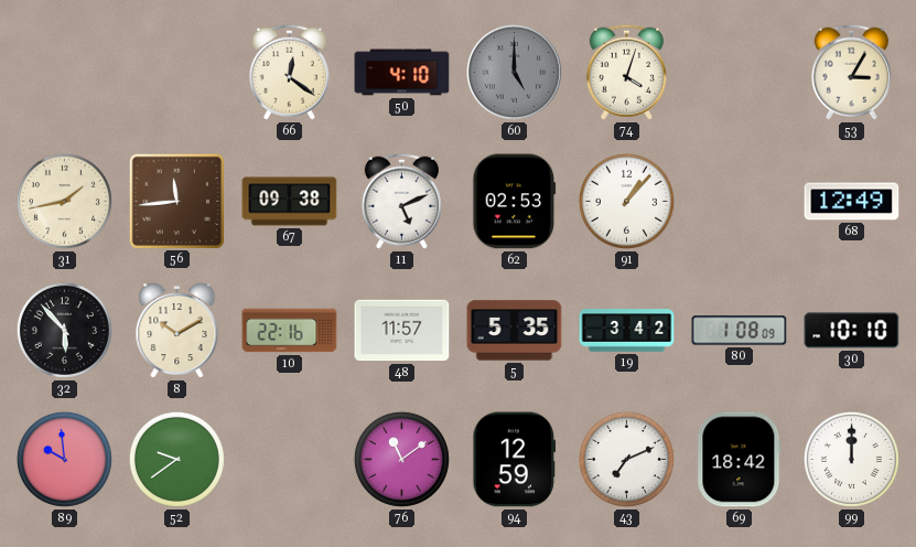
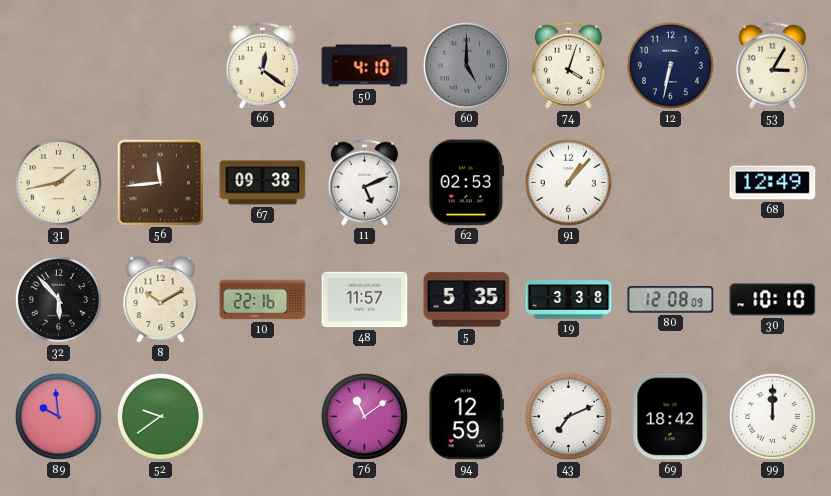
12: none -> 6:32 (670, 65)
19: 3:42 -> 3:38 (569, 300)
80: 1:08 -> 12:08 (671, 300)
